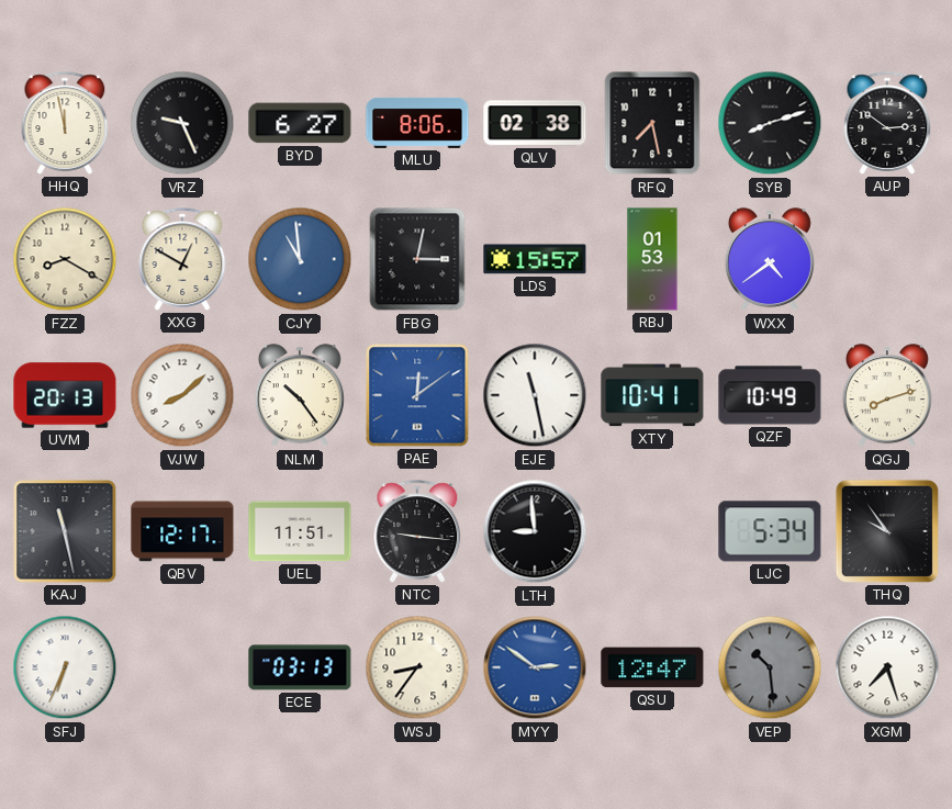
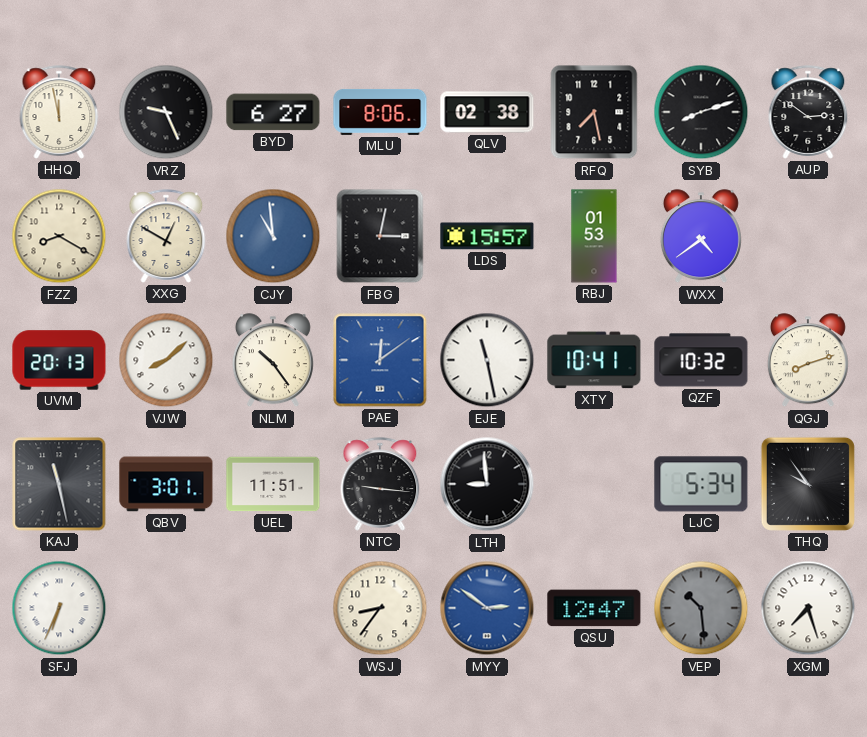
QZF: 10:49 -> 10:32 (701, 360)
QBV: 12:17 -> 3:01 (166, 484)
ECE: 03:13 -> none (300, 667)
